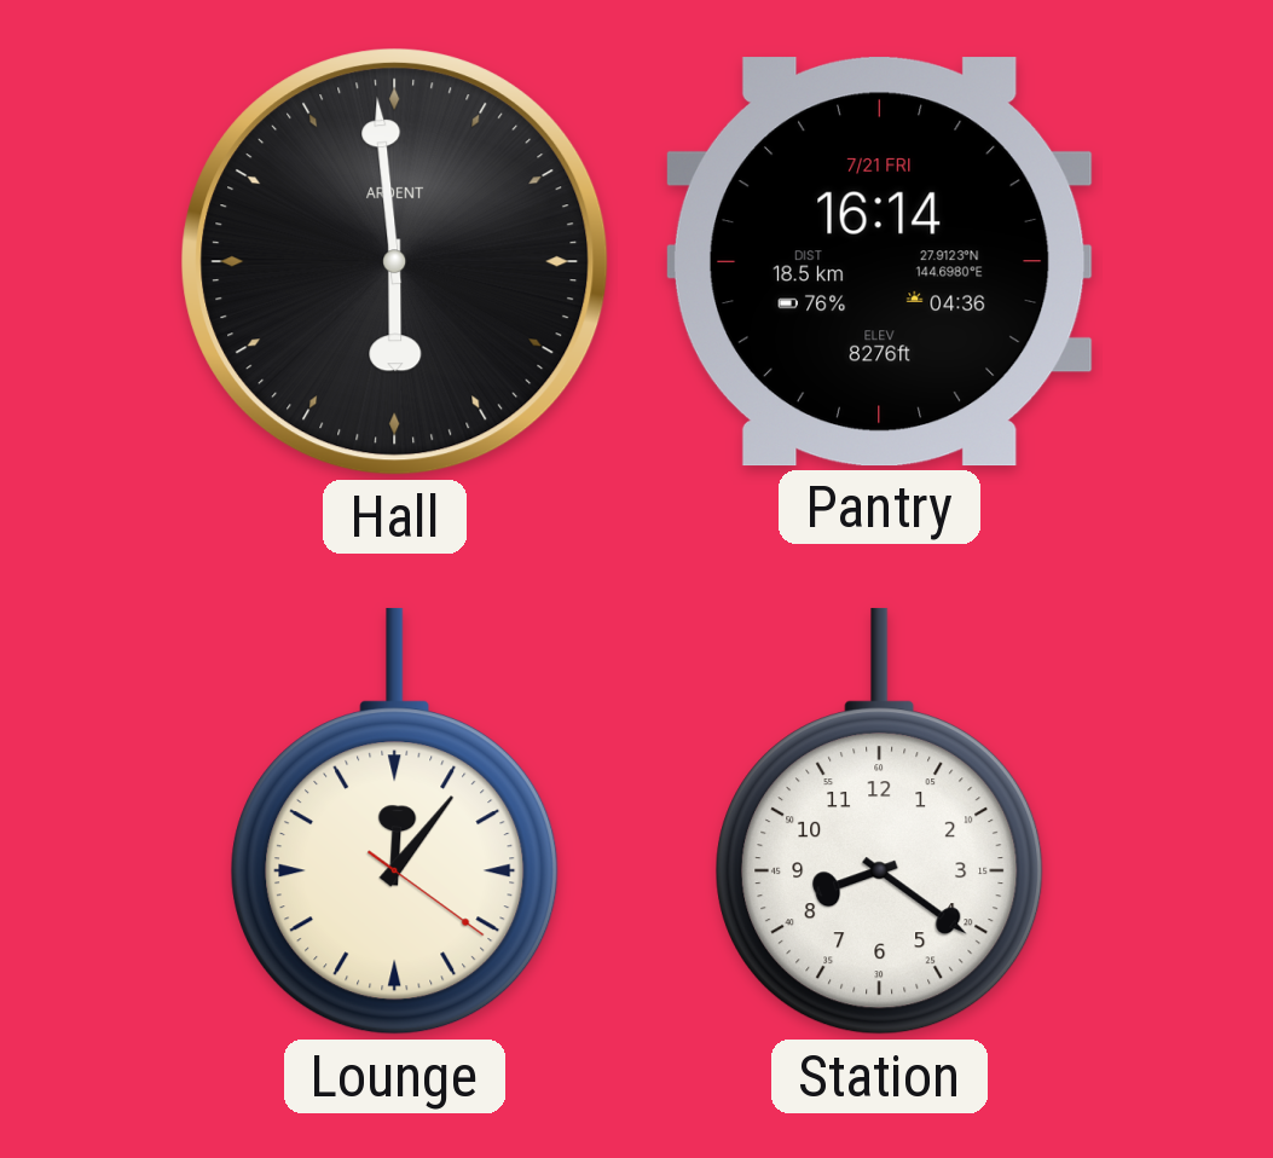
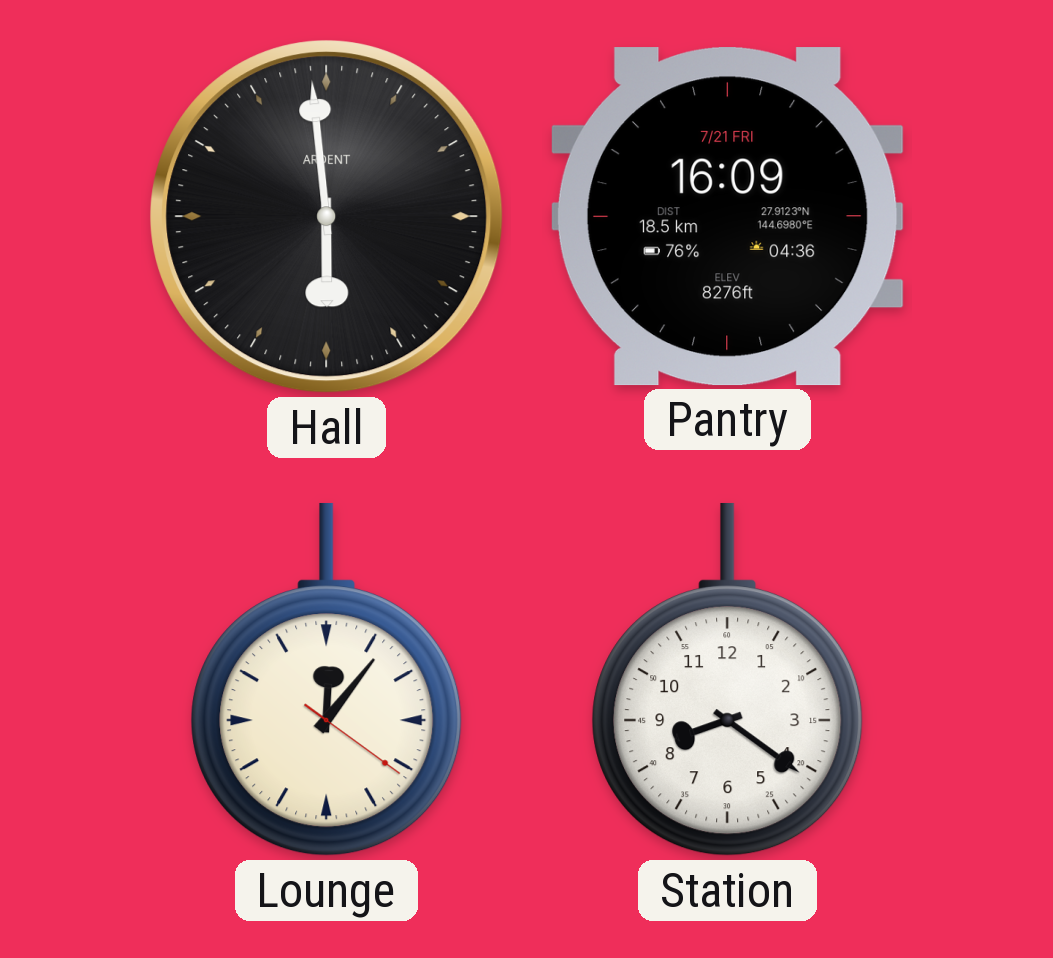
Pantry: 16:14 -> 16:09 (727, 217)
